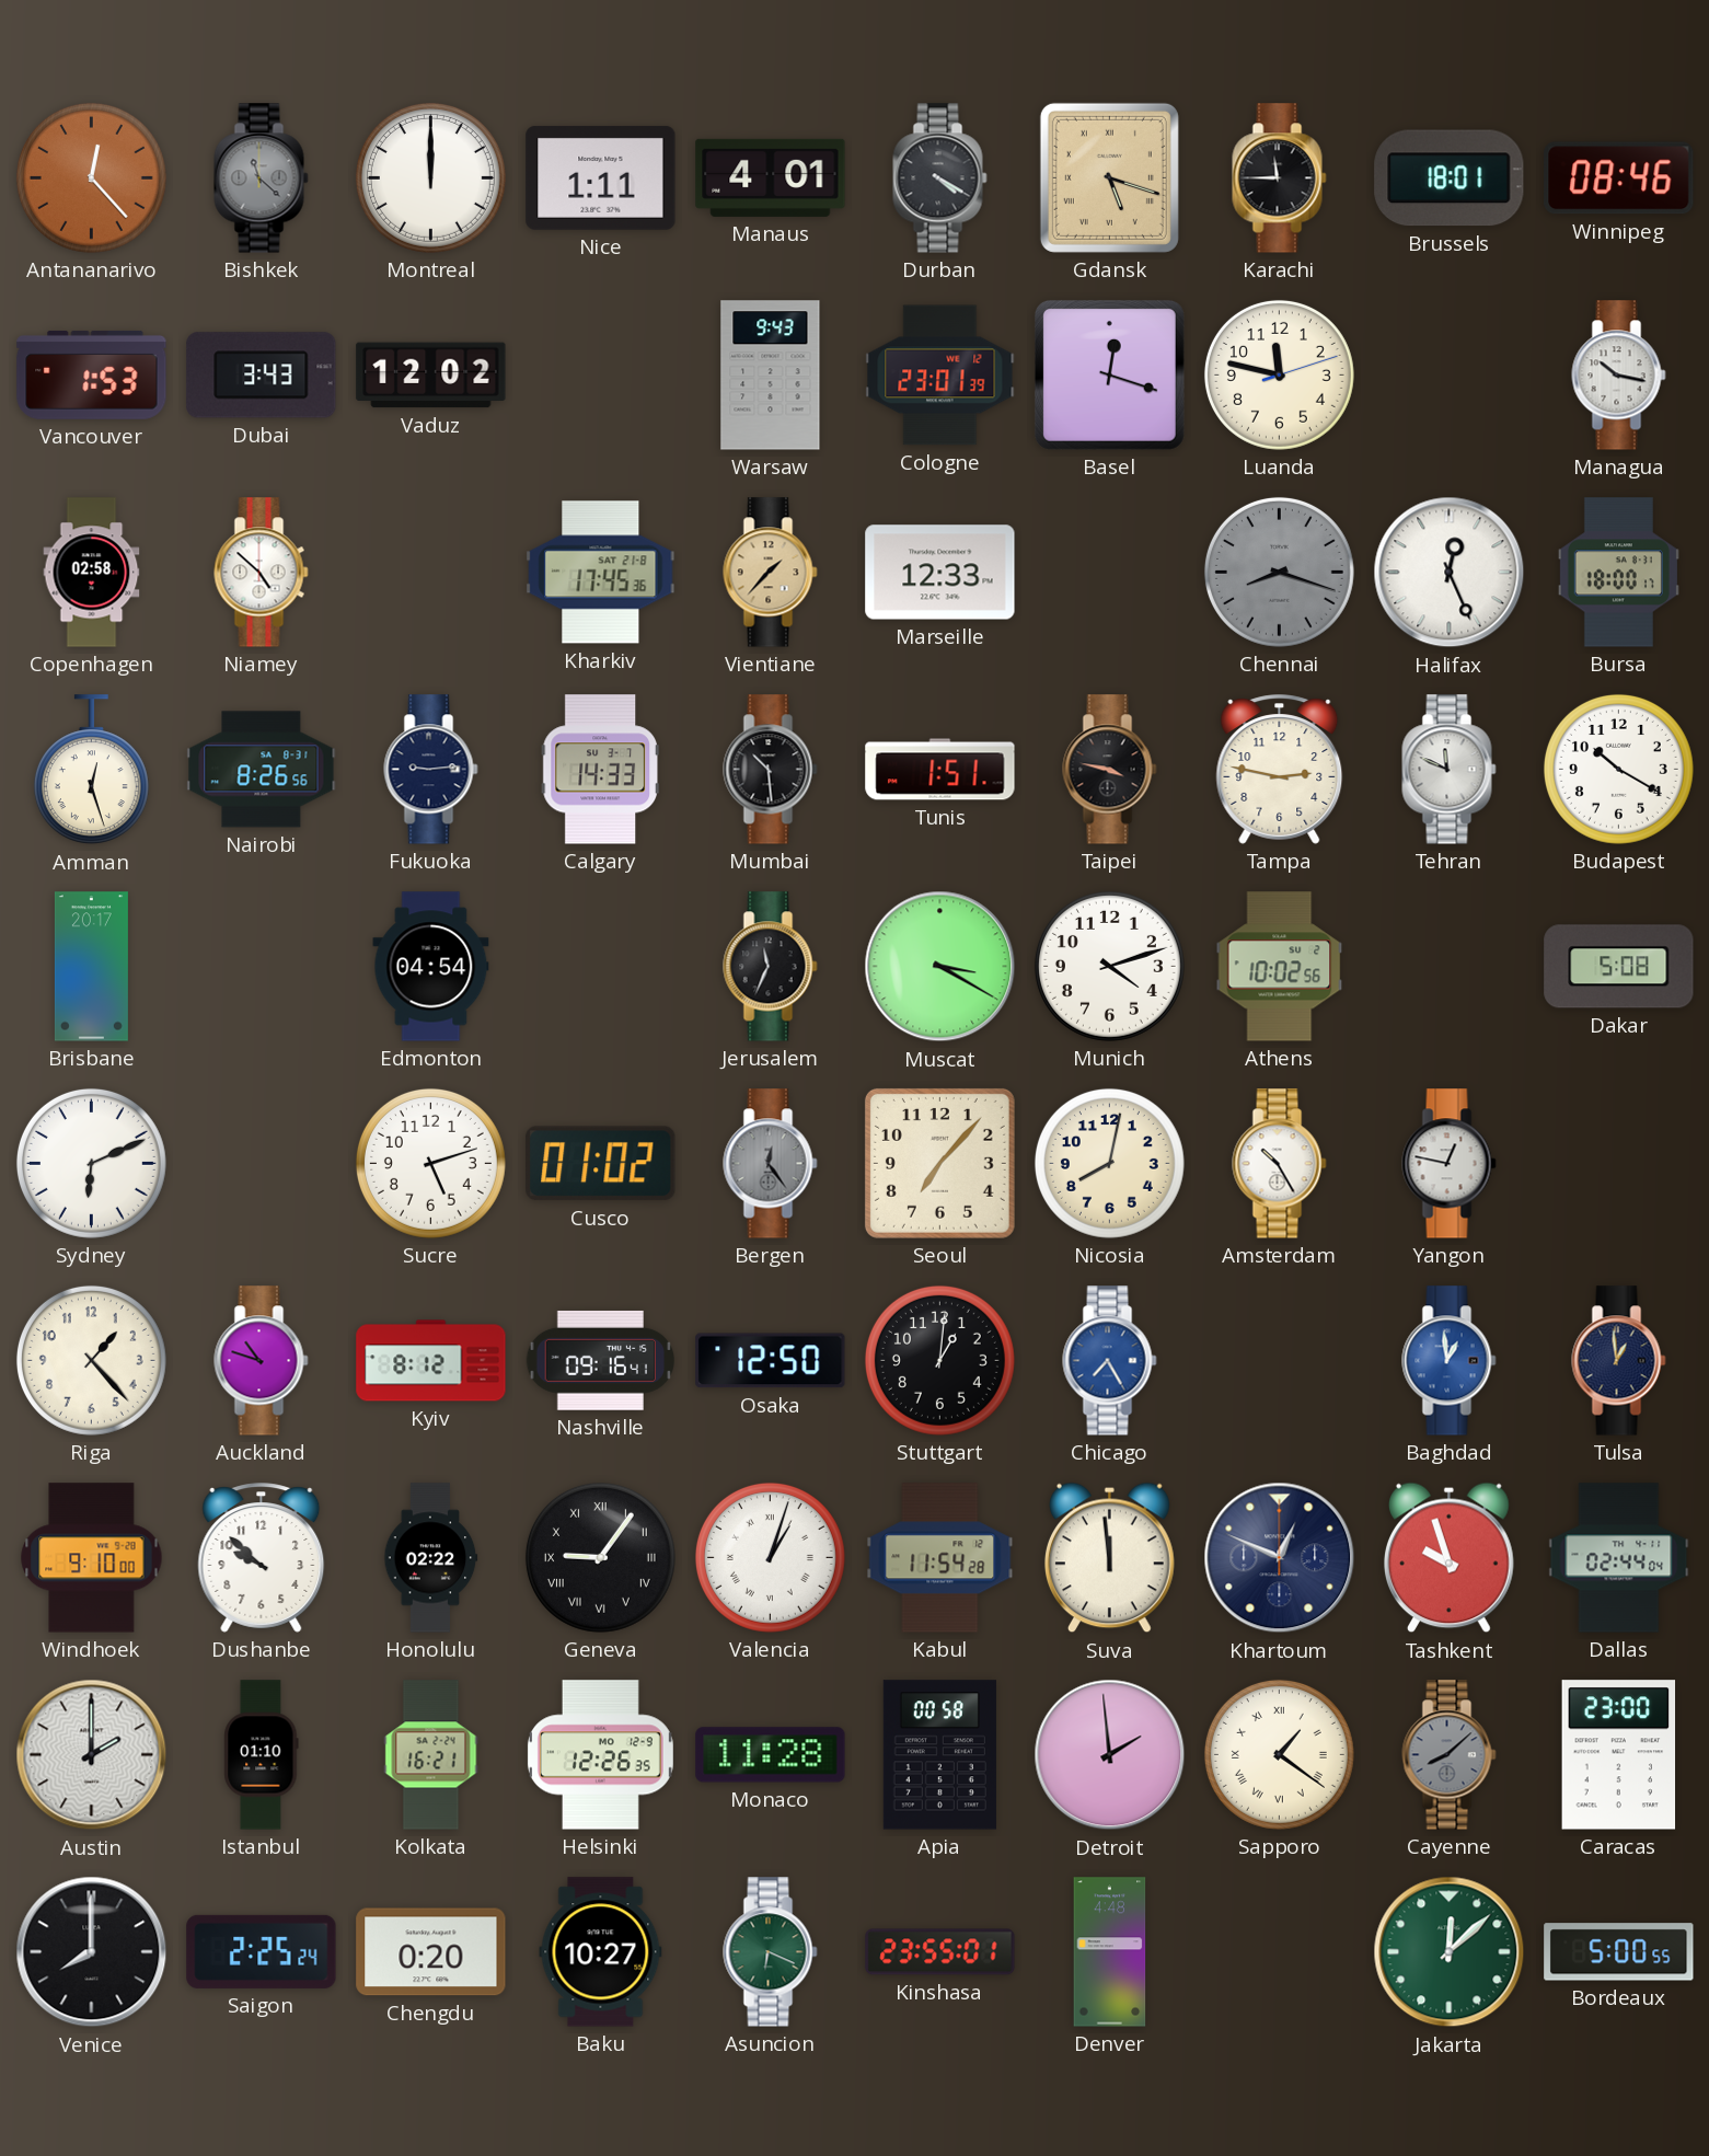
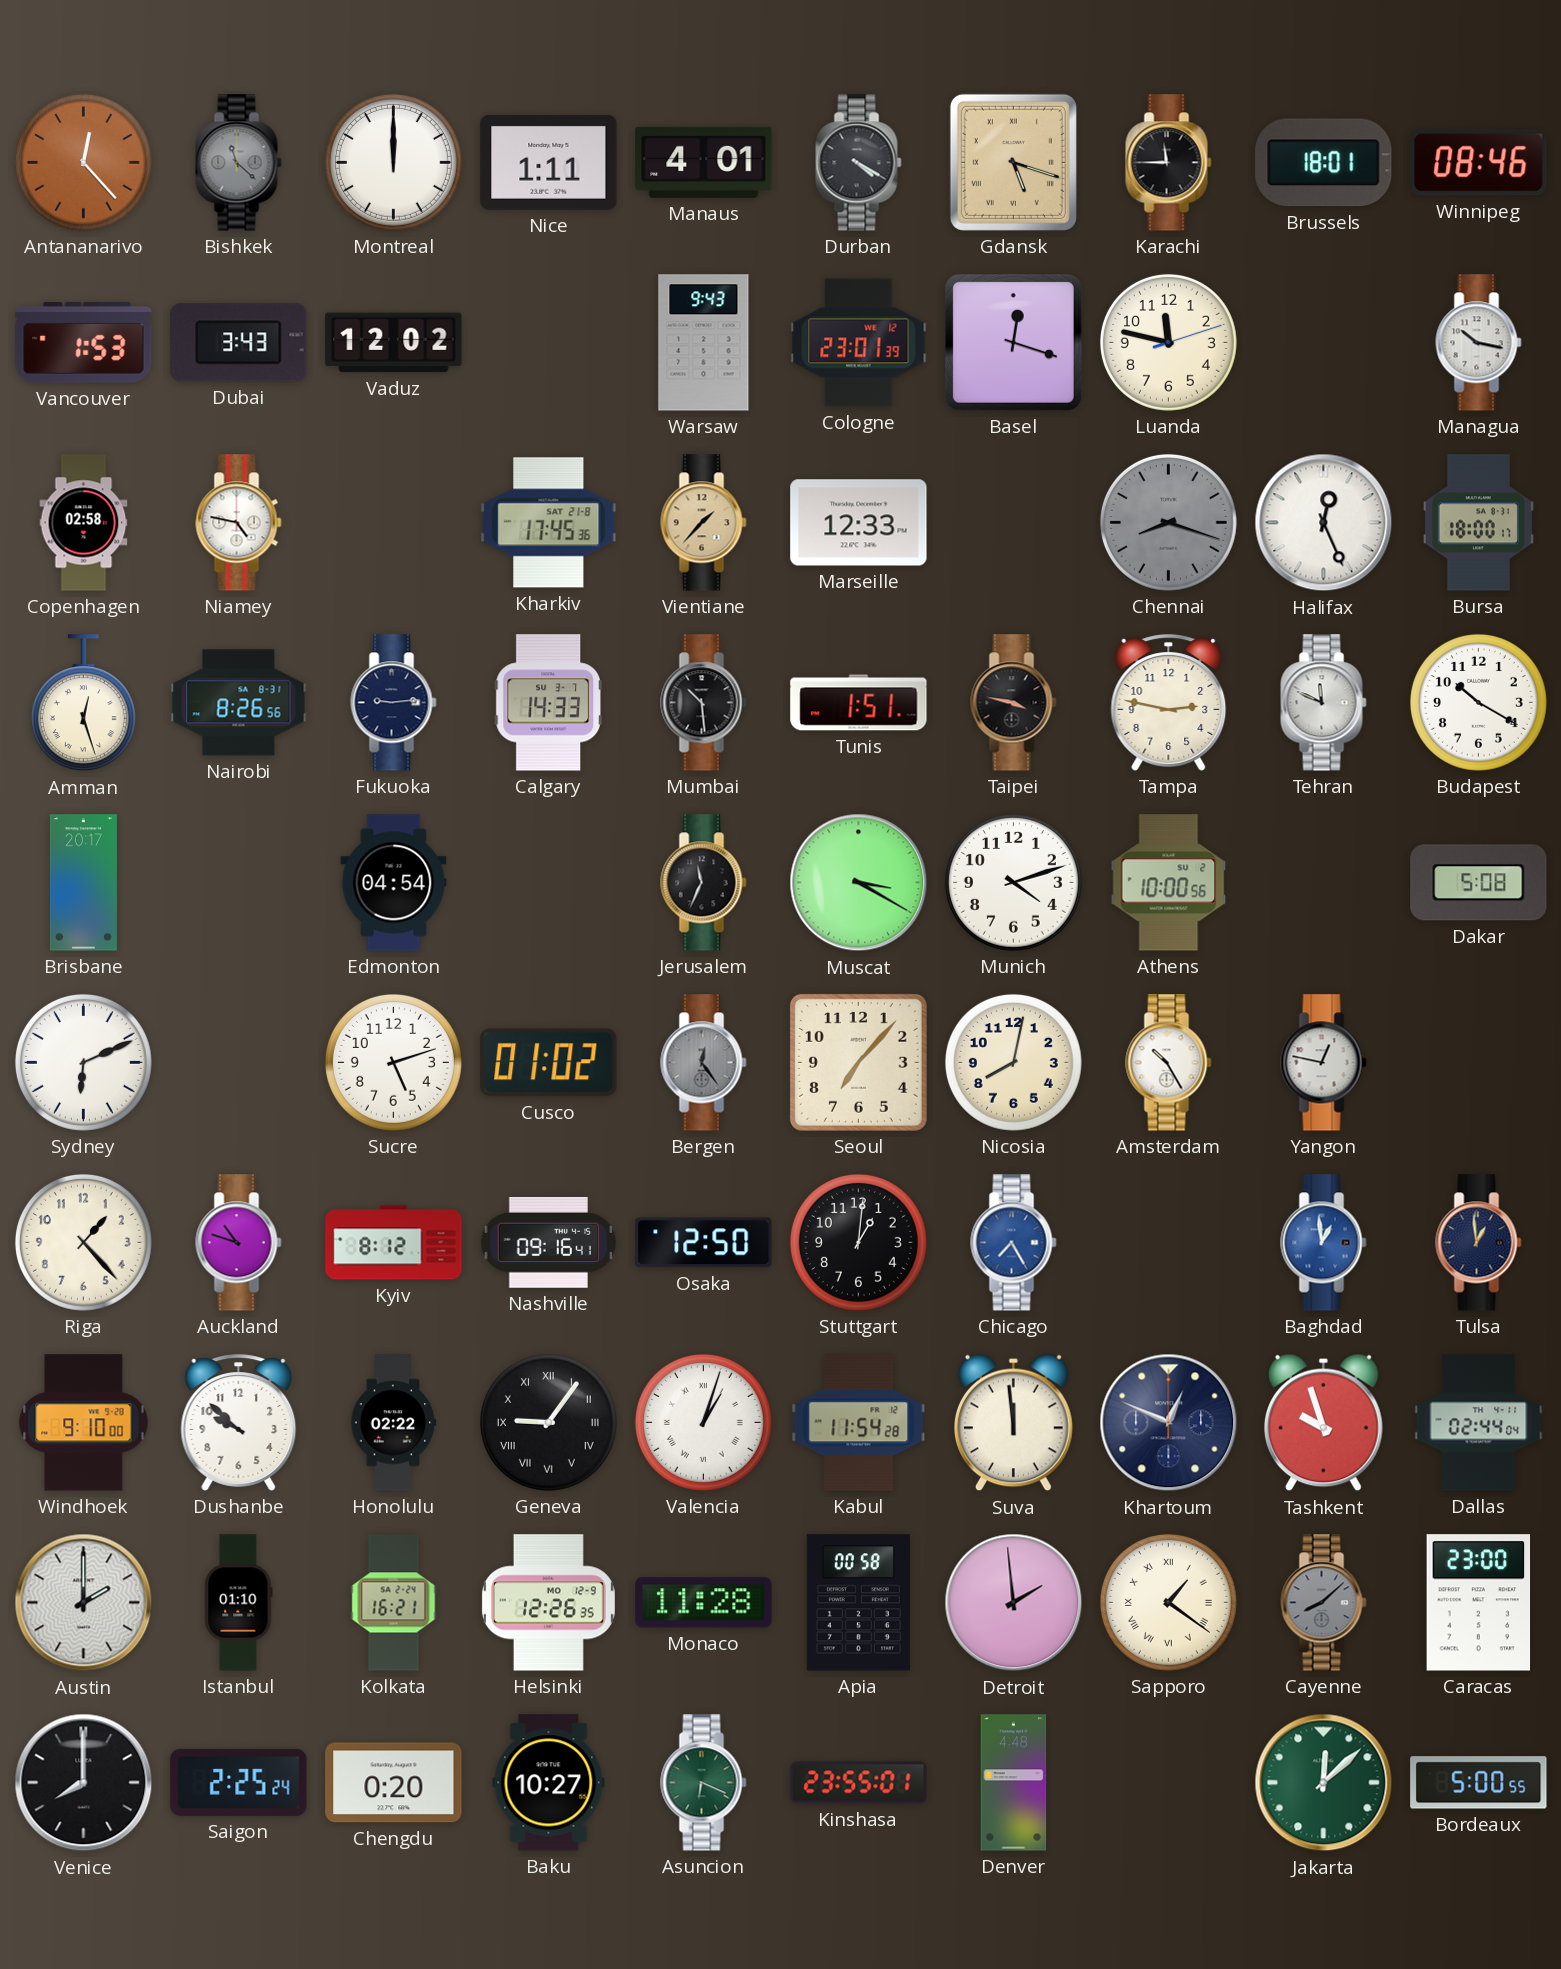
Niamey: 4:52 -> 4:47 (239, 523)
Athens: 10:02 -> 10:00 (1169, 883)
